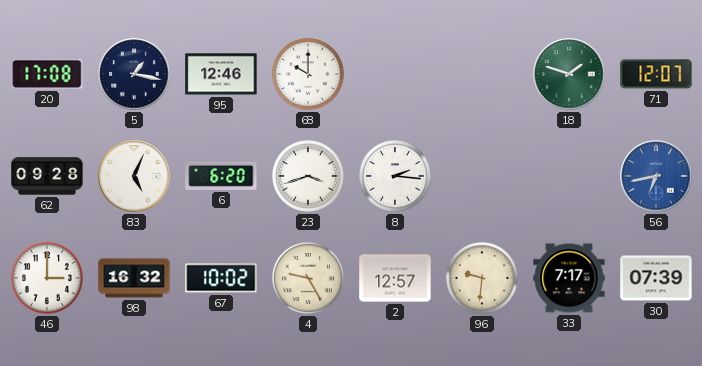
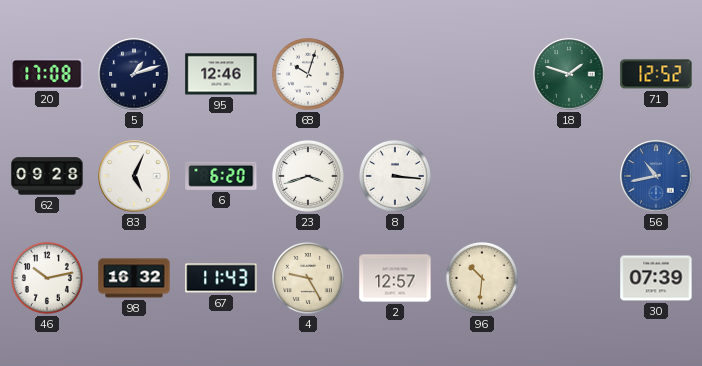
5: 1:17 -> 1:12 (134, 74)
68: 10:00 -> 10:03 (308, 74)
71: 12:07 -> 12:52 (656, 74)
8: 2:16 -> 3:16 (395, 176)
56: 6:43 -> 10:43 (656, 176)
46: 3:00 -> 10:13 (47, 278)
67: 10:02 -> 11:43 (221, 278)
96: 9:31 -> 10:31 (482, 278)
33: 7:17 -> none (569, 278)
